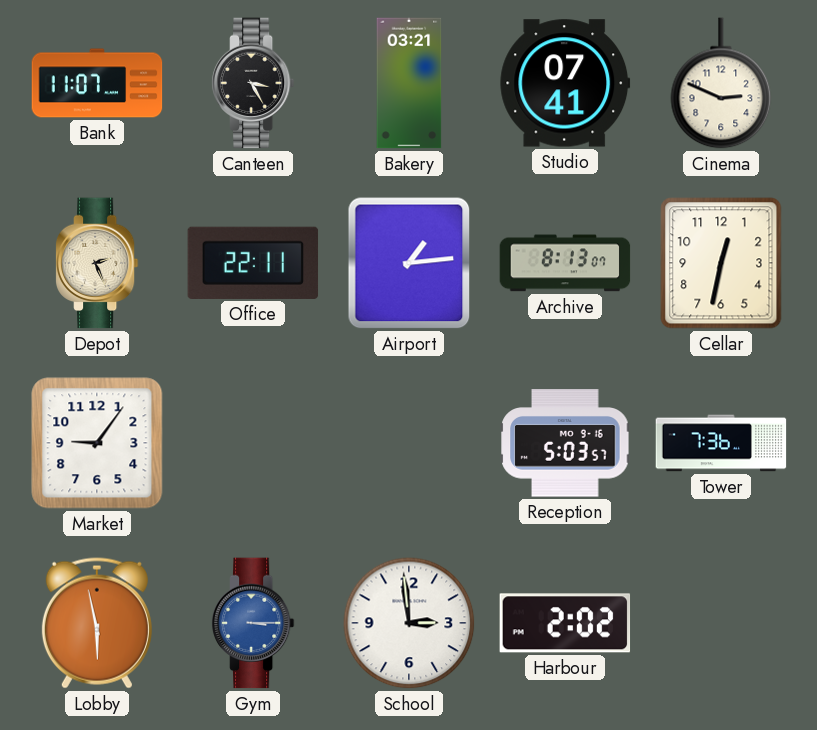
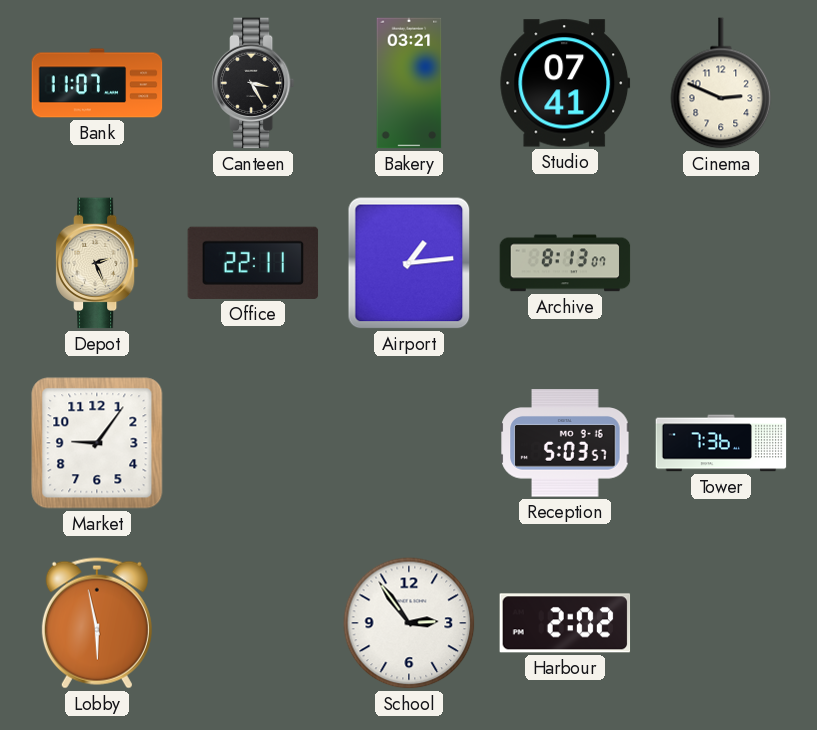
Cellar: 12:32 -> none (721, 263)
Gym: 3:15 -> none (253, 623)
School: 2:59 -> 2:54 (409, 623)
